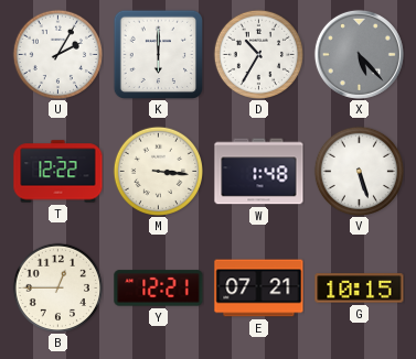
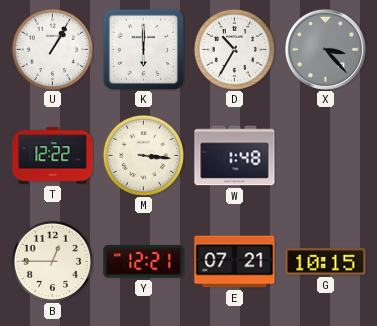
U: 2:05 -> 1:05 (52, 49)
X: 5:23 -> 3:23 (325, 49)
V: 5:27 -> none (359, 171)
